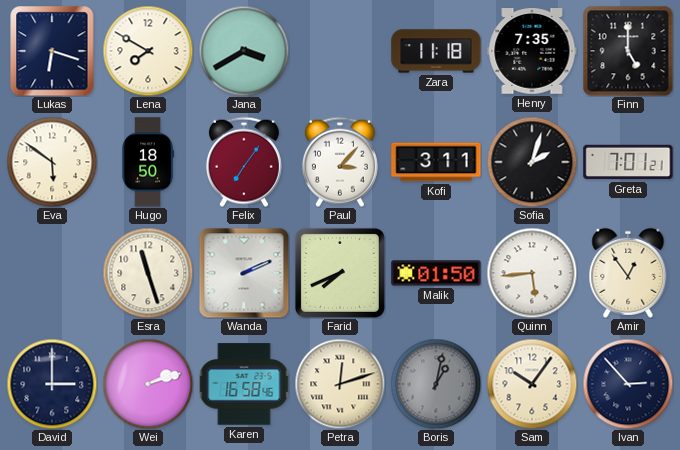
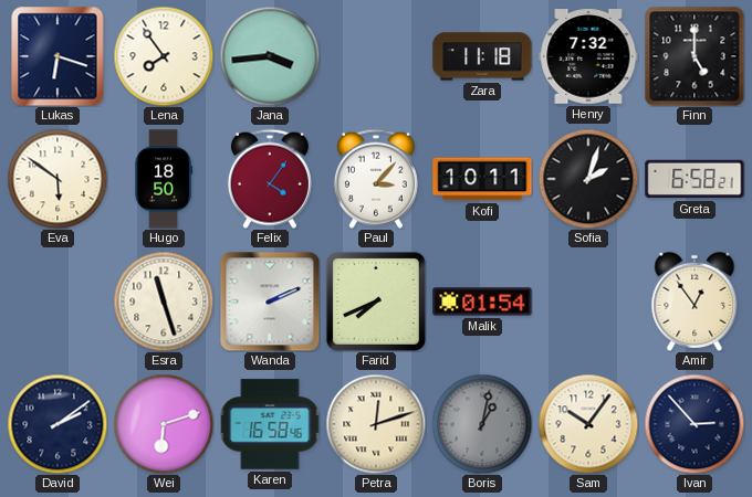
Lena: 7:50 -> 7:54 (164, 56)
Jana: 3:40 -> 3:44 (270, 56)
Henry: 7:35 -> 7:32 (588, 56)
Felix: 7:06 -> 4:06 (270, 179)
Kofi: 3:11 -> 10:11 (482, 179)
Greta: 7:01 -> 6:58 (694, 179)
Malik: 01:50 -> 01:54 (482, 302)
Quinn: 5:44 -> none (532, 273)
David: 3:00 -> 2:09 (58, 424)
Wei: 2:12 -> 6:12 (164, 424)
